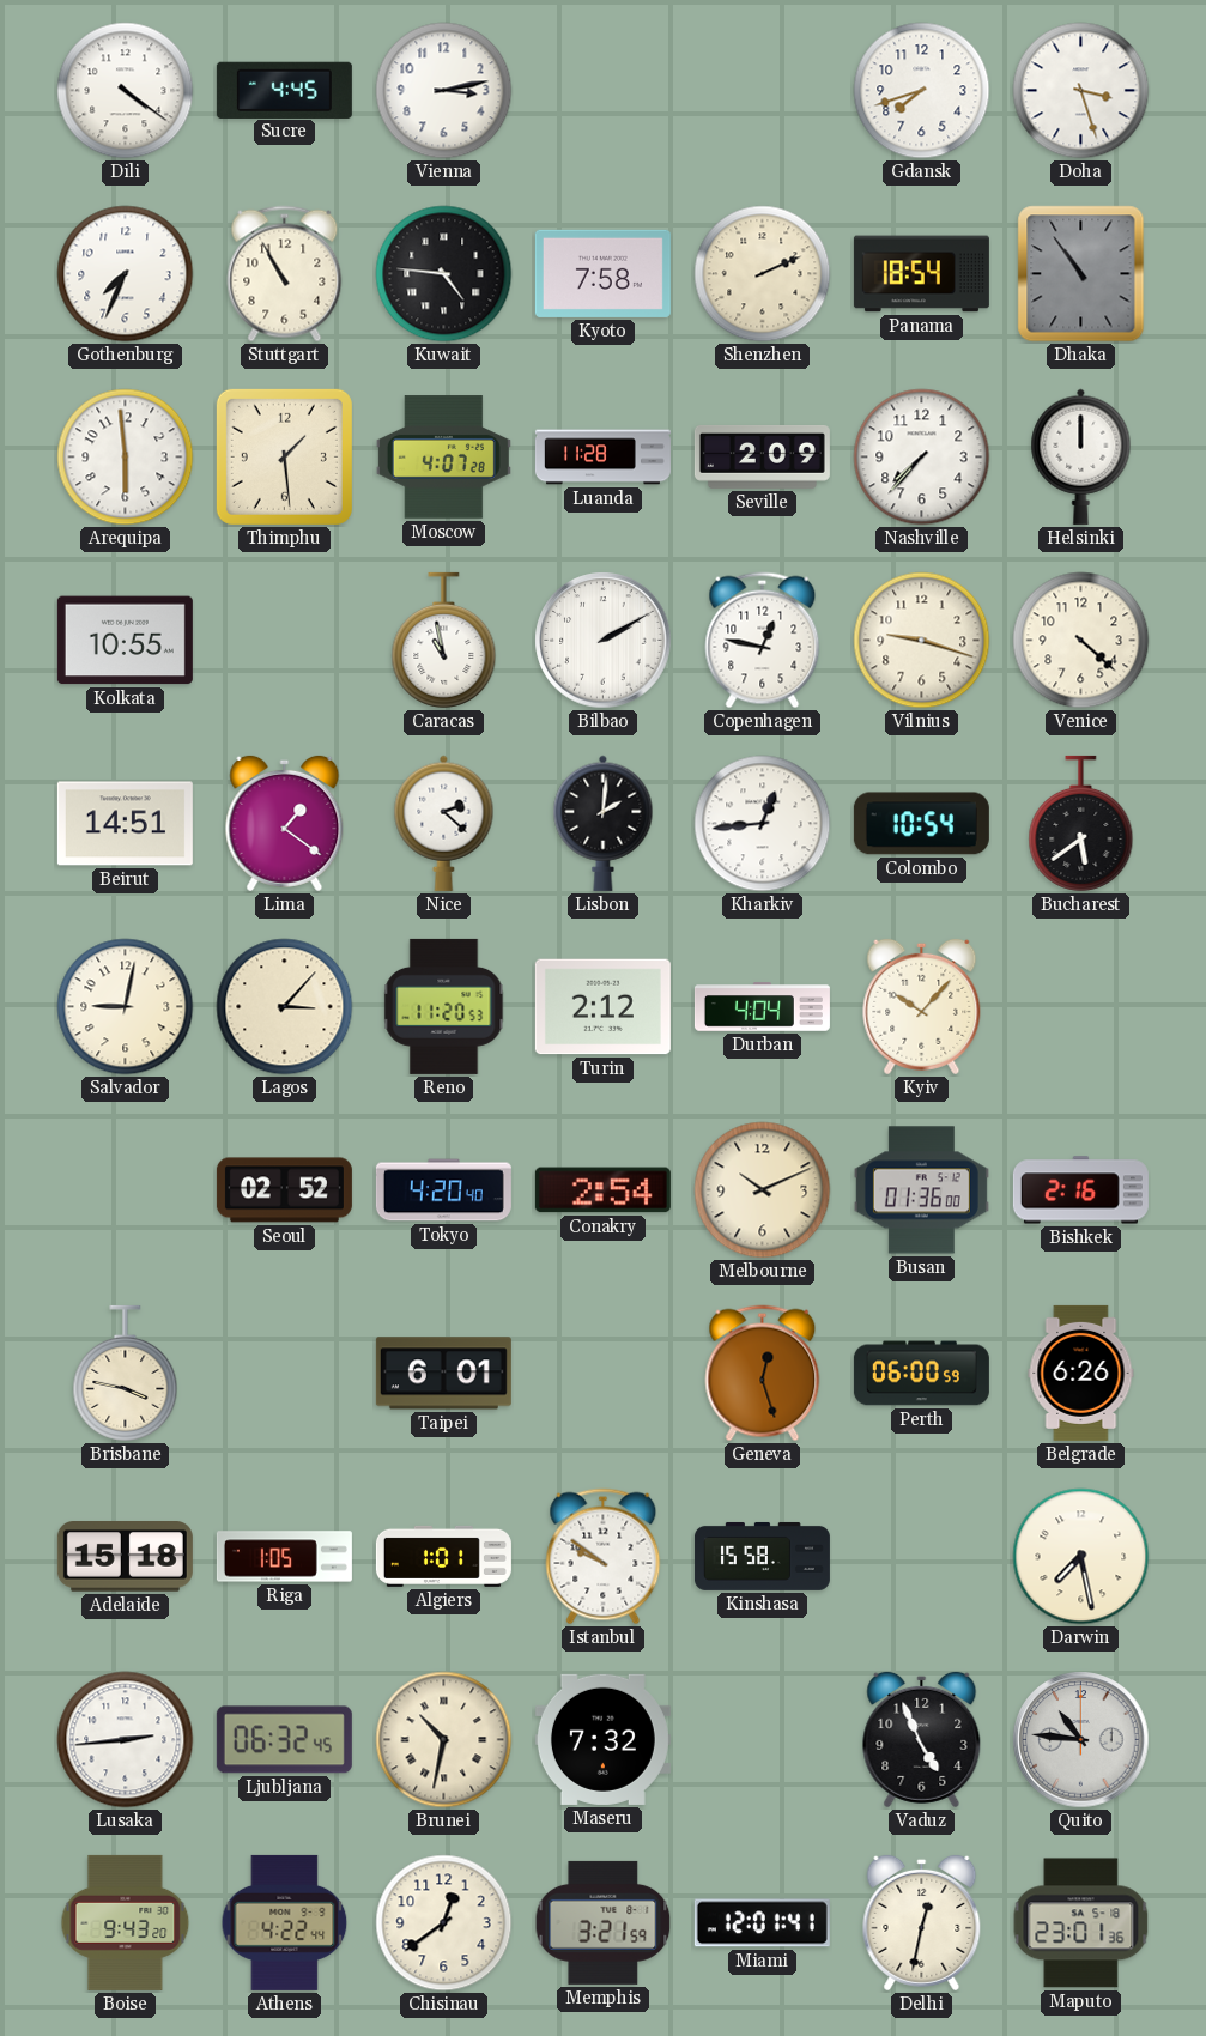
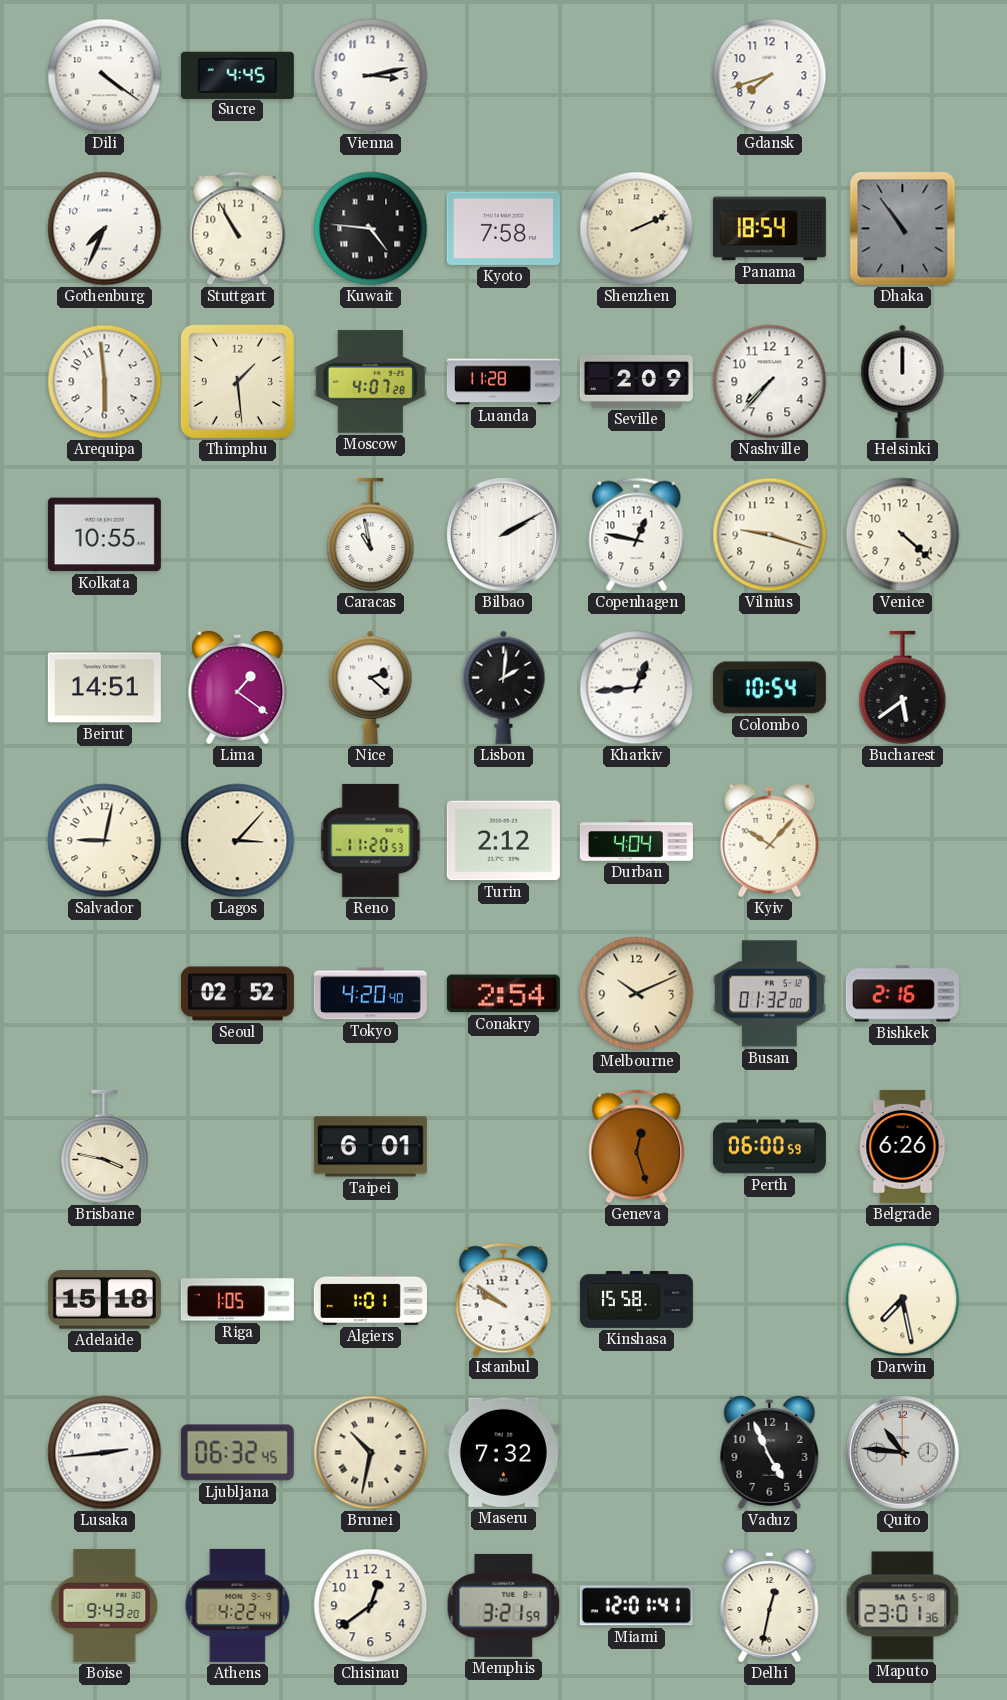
Doha: 3:27 -> none (1081, 91)
Busan: 01:36 -> 01:32 (769, 994)
